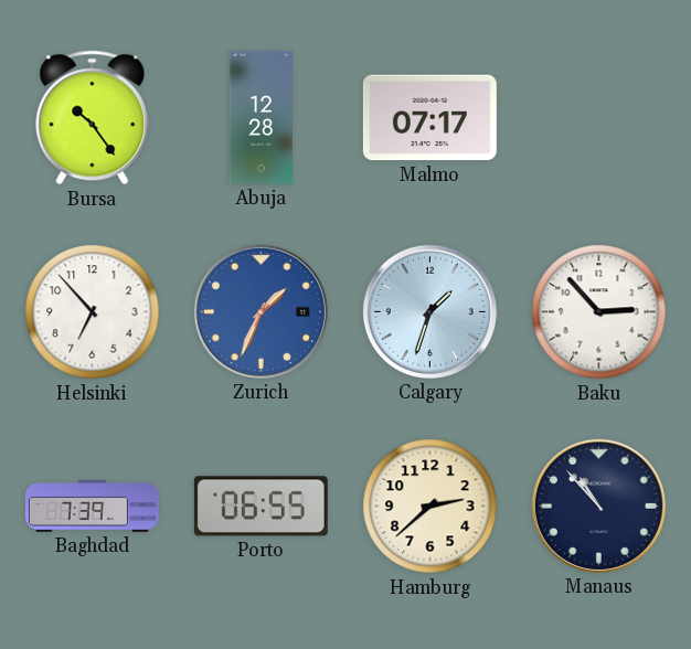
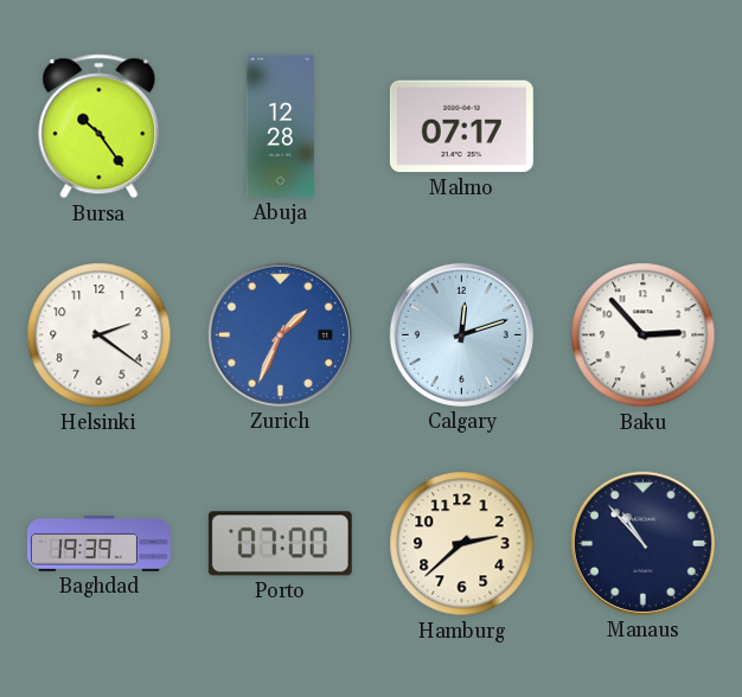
Helsinki: 6:53 -> 2:21 (100, 335)
Calgary: 1:33 -> 12:12 (461, 334)
Baghdad: 7:39 -> 19:39 (98, 543)
Porto: 06:55 -> 07:00 (280, 544)
